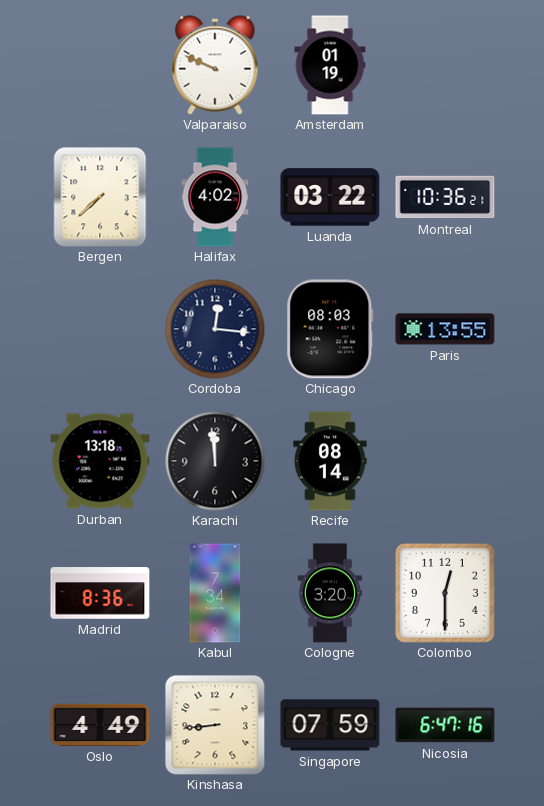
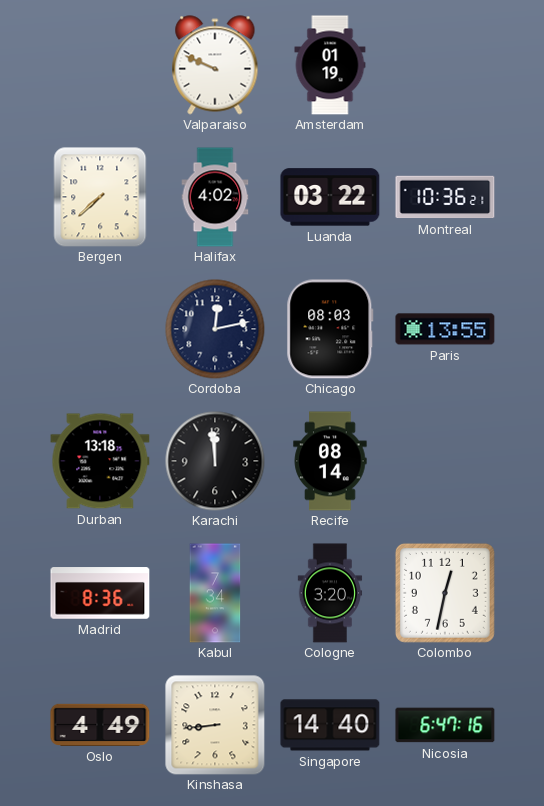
Cordoba: 12:16 -> 12:13 (215, 329)
Colombo: 12:30 -> 12:32 (445, 593)
Singapore: 07:59 -> 14:40 (330, 725)
